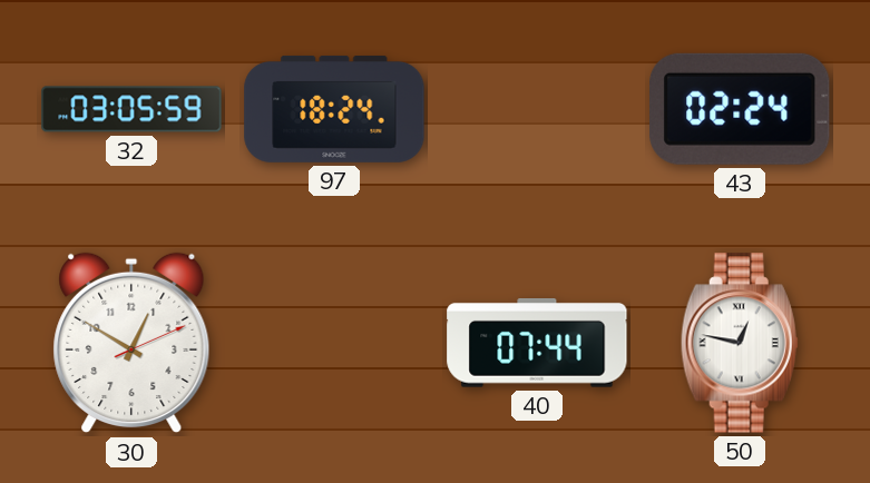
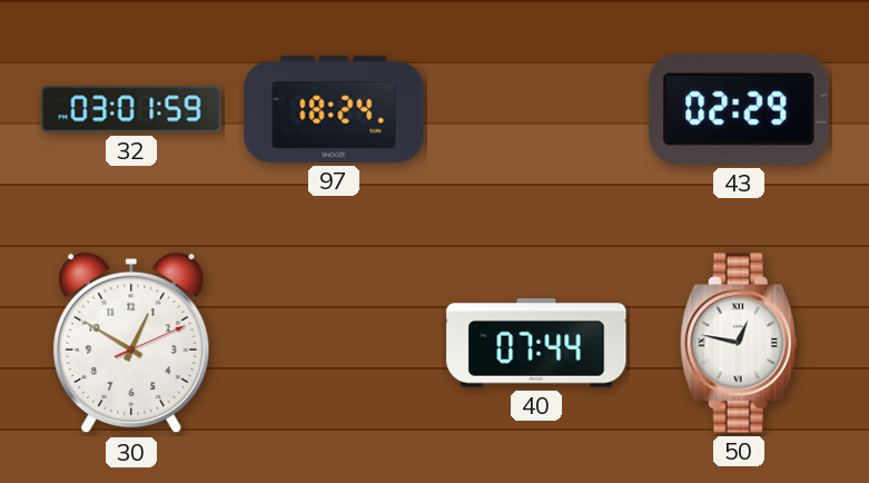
32: 03:05 -> 03:01 (131, 109)
43: 02:24 -> 02:29 (739, 109)
